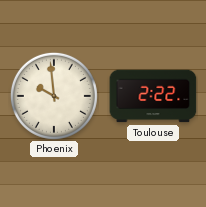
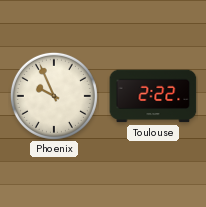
Phoenix: 9:59 -> 9:56 (54, 96)
